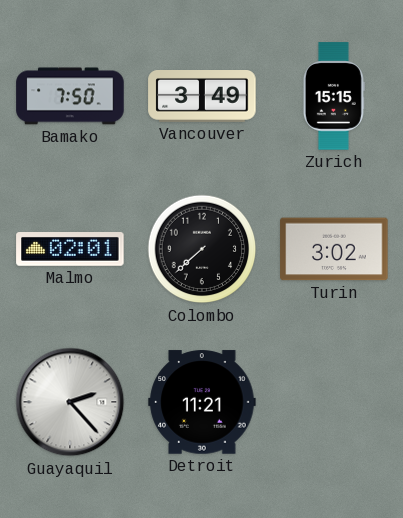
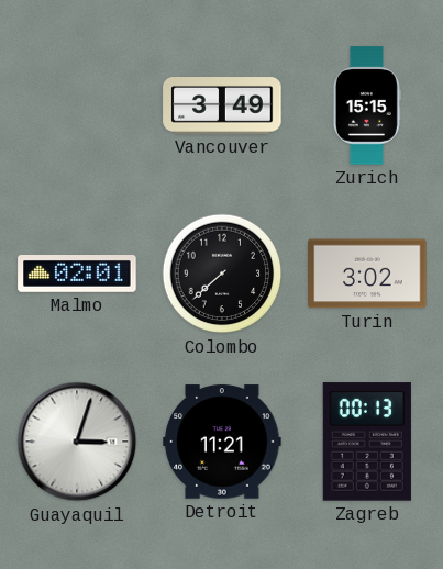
Bamako: 7:50 -> none (70, 96)
Guayaquil: 2:23 -> 3:03 (77, 442)
Zagreb: none -> 00:13 (367, 442)
